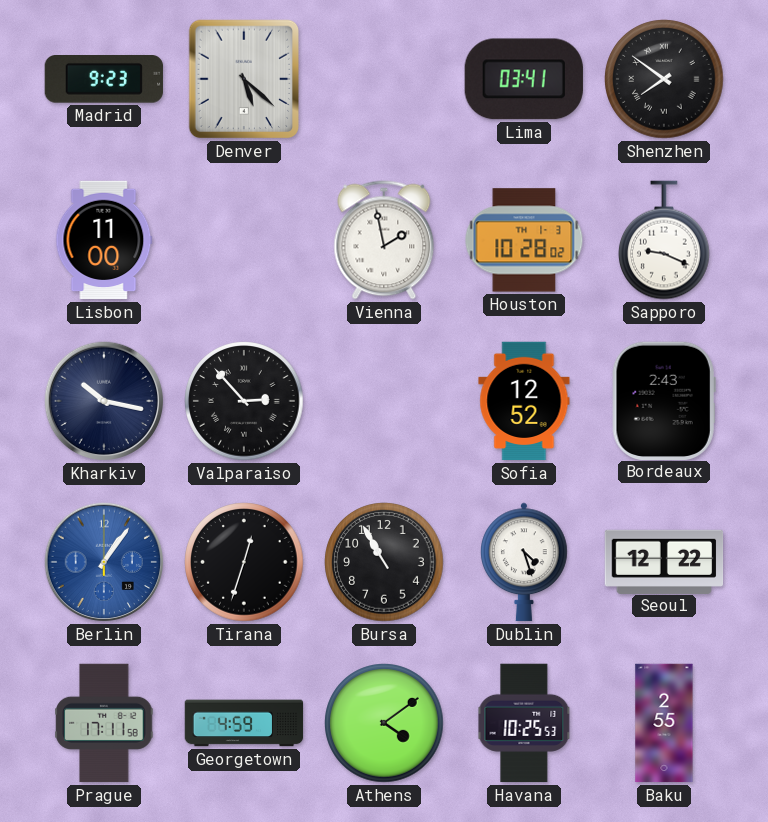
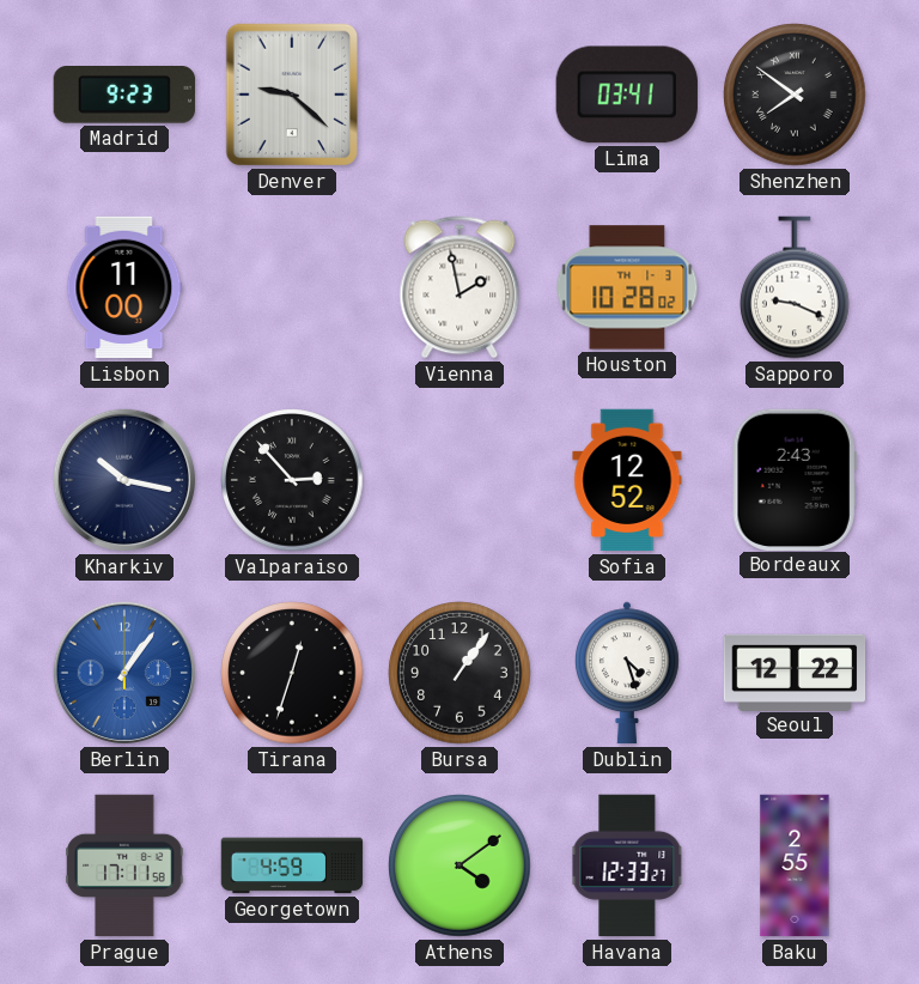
Denver: 5:22 -> 9:22 (292, 95)
Bursa: 10:55 -> 1:06 (459, 673)
Havana: 10:25 -> 12:33 (627, 865)
